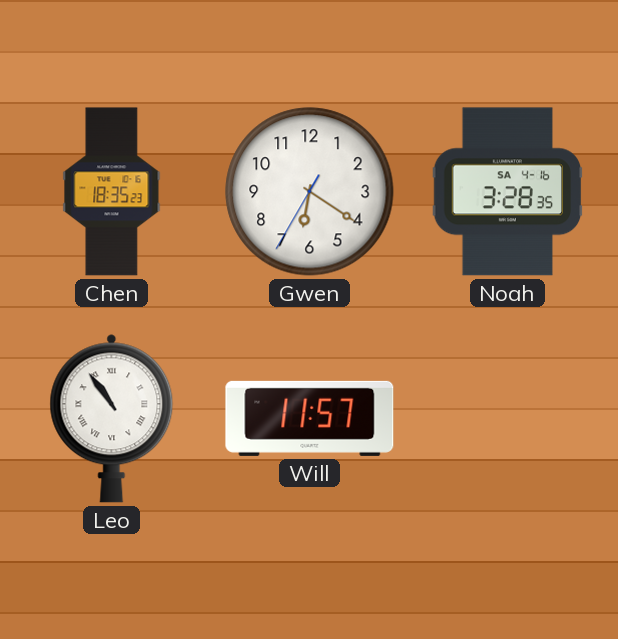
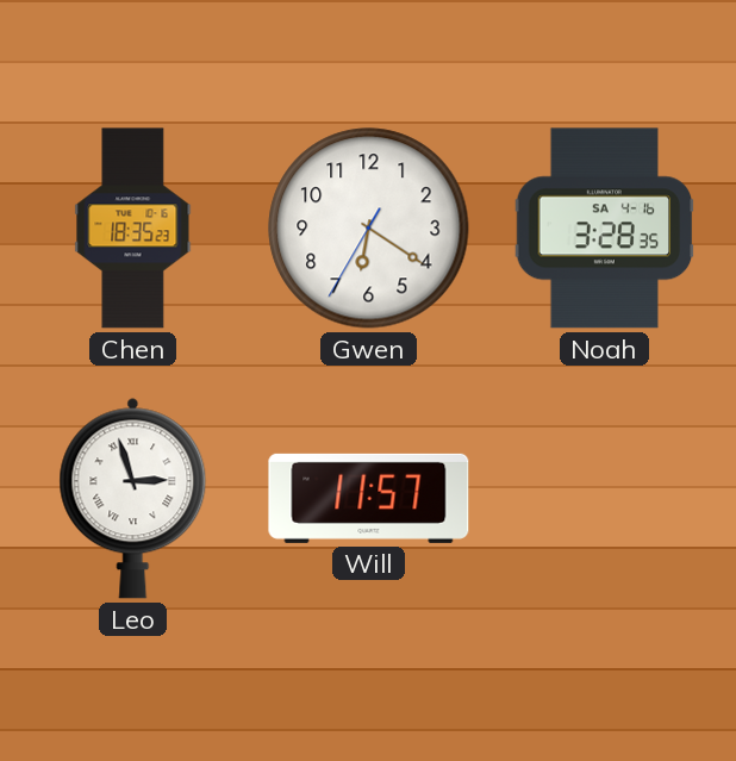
Leo: 10:54 -> 2:57 (133, 498)
